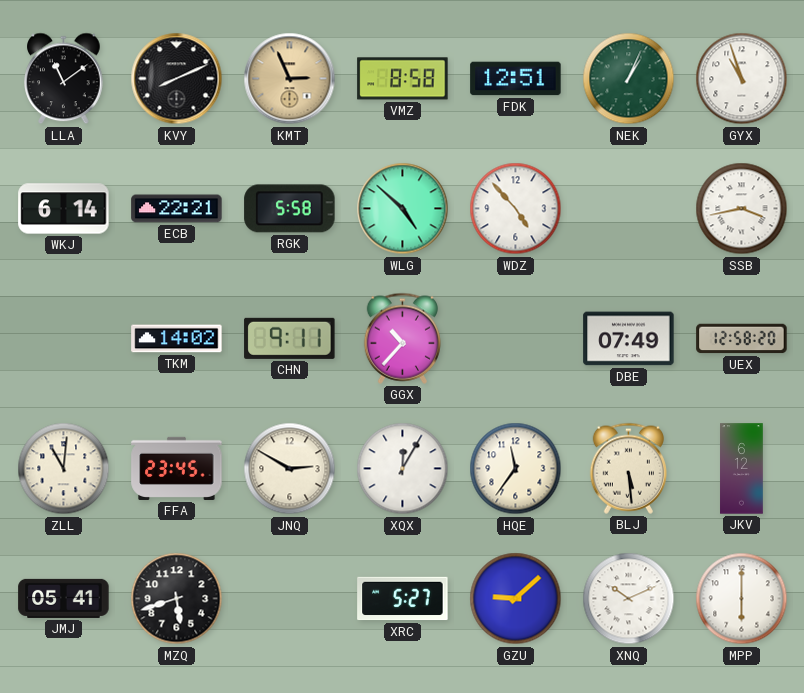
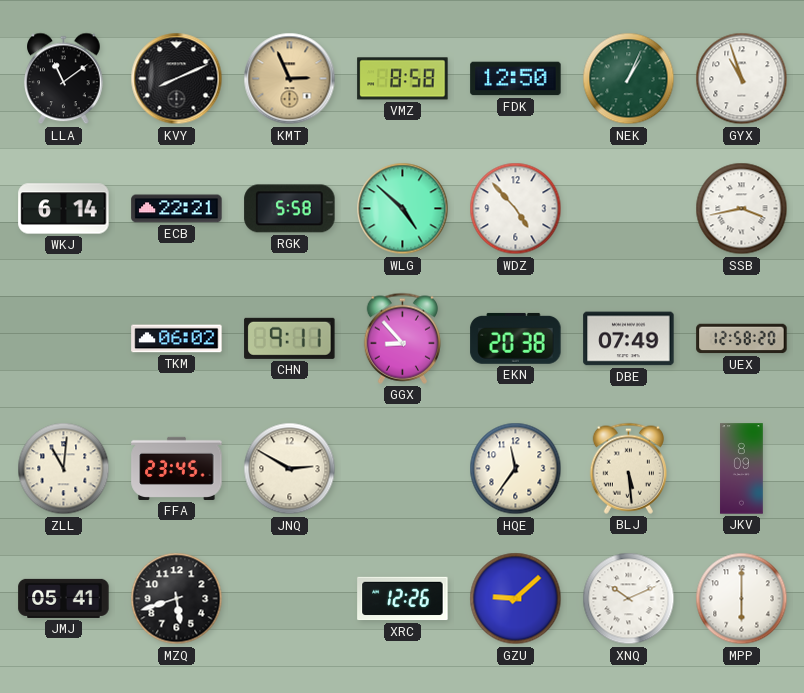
FDK: 12:51 -> 12:50 (516, 79)
TKM: 14:02 -> 06:02 (177, 339)
GGX: 10:37 -> 8:53 (402, 338)
EKN: none -> 20:38 (516, 338)
XQX: 12:05 -> none (403, 469)
JKV: 6:12 -> 8:09 (742, 469)
XRC: 5:27 -> 12:26 (403, 599)
